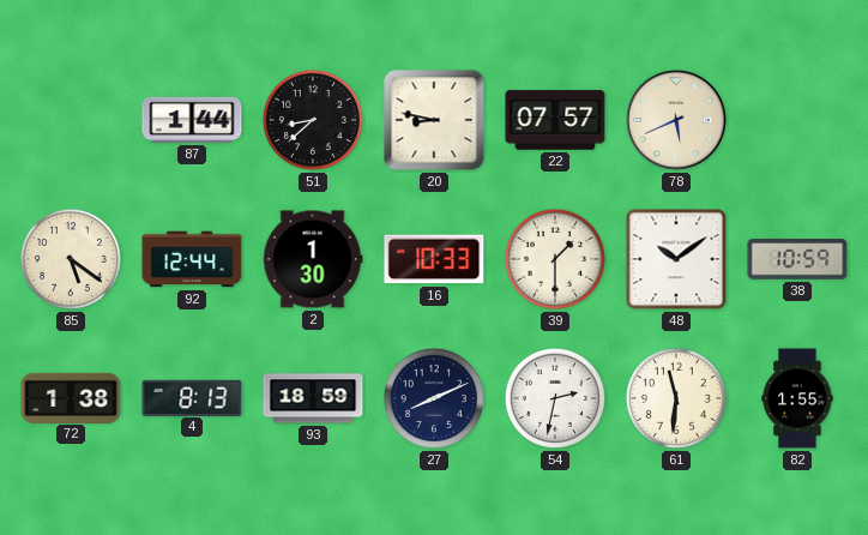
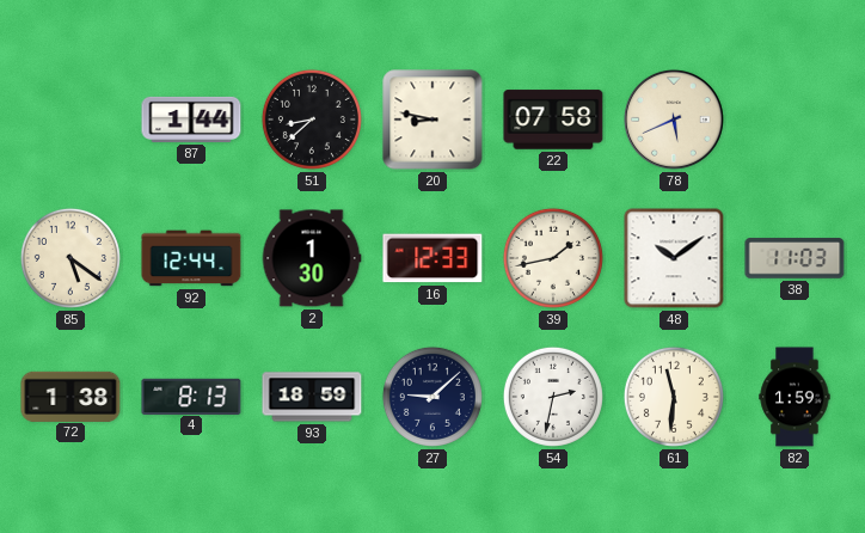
22: 07:57 -> 07:58 (553, 120)
16: 10:33 -> 12:33 (432, 258)
39: 1:30 -> 1:43 (553, 258)
38: 10:59 -> 11:03 (795, 258)
27: 8:11 -> 9:08 (432, 397)
82: 1:55 -> 1:59 (795, 397)
